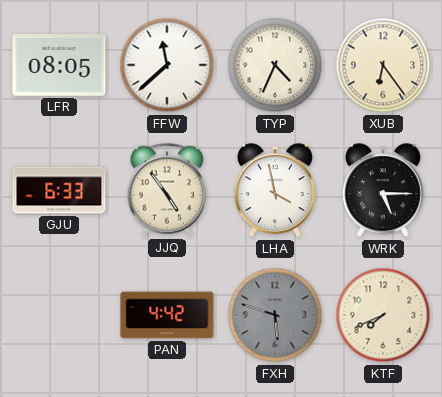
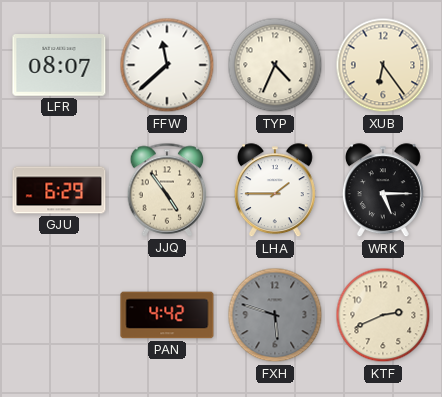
LFR: 08:05 -> 08:07 (59, 65)
GJU: 6:33 -> 6:29 (59, 190)
LHA: 3:58 -> 1:45 (275, 191)
KTF: 7:41 -> 2:41 (383, 315)
